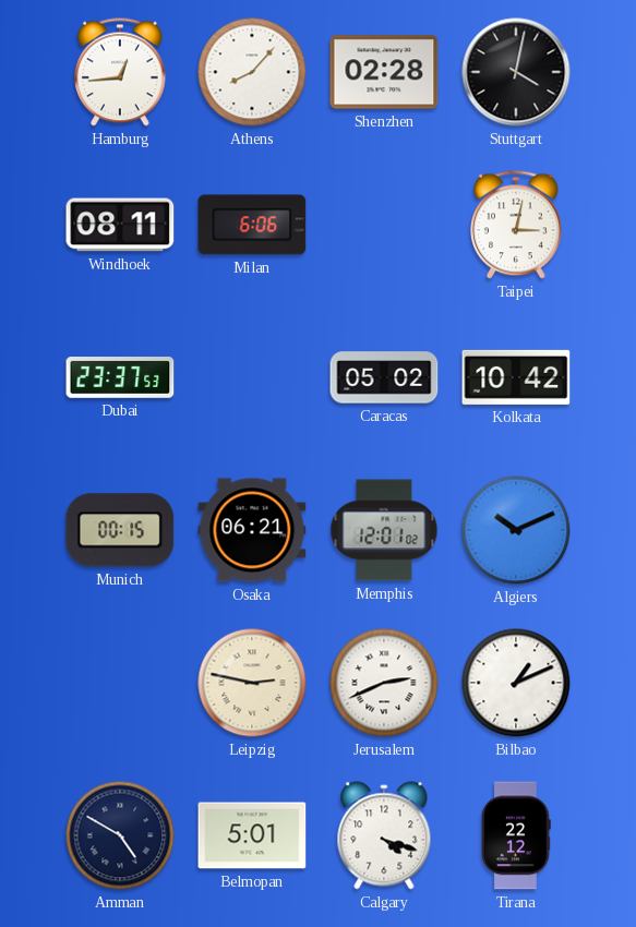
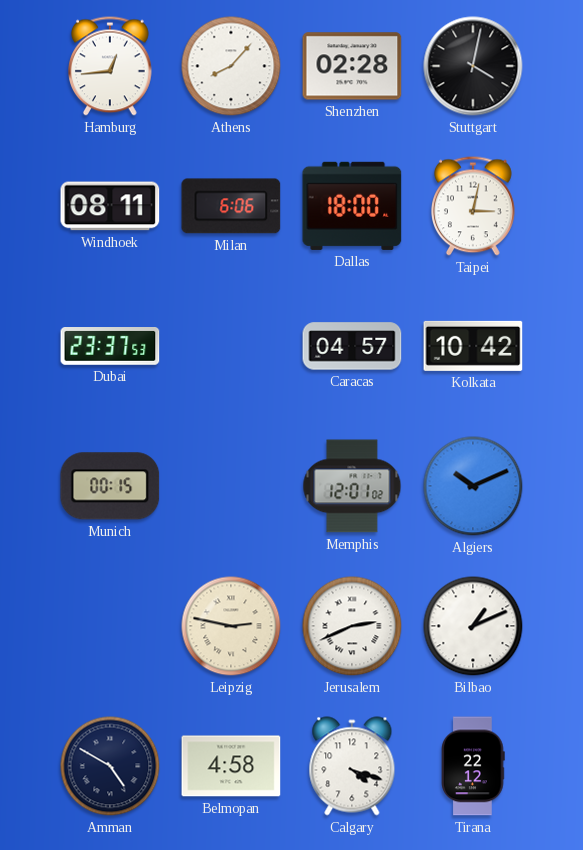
Dallas: none -> 18:00 (352, 206)
Caracas: 05:02 -> 04:57 (352, 346)
Osaka: 06:21 -> none (252, 530)
Belmopan: 5:01 -> 4:58 (231, 766)
